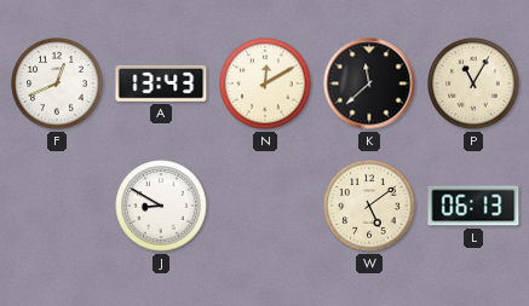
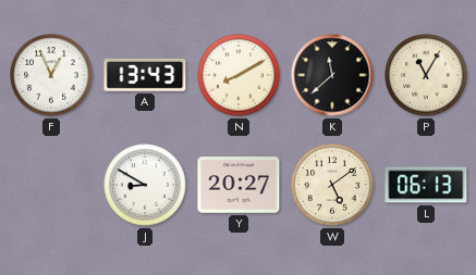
F: 12:41 -> 12:56 (51, 75)
N: 12:10 -> 8:10 (239, 75)
Y: none -> 20:27 (239, 185)
